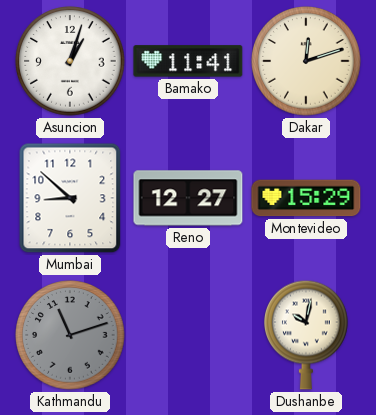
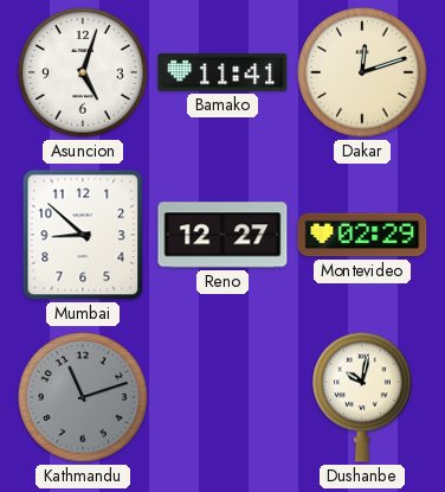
Asuncion: 1:03 -> 5:03 (83, 72)
Montevideo: 15:29 -> 02:29 (362, 235)
